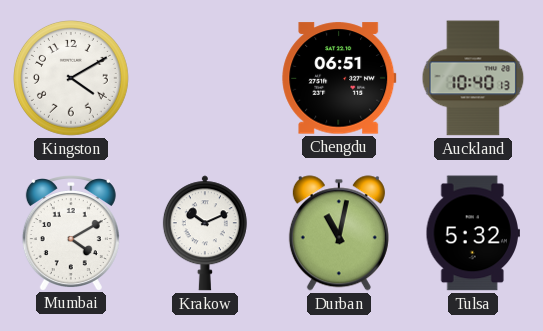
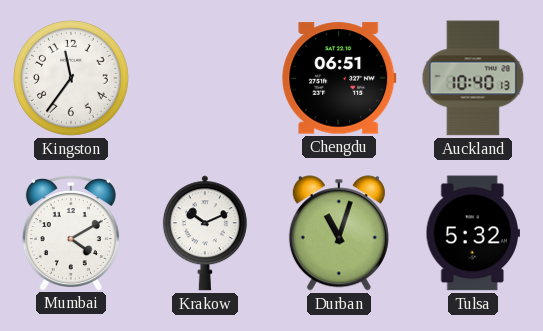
Kingston: 4:10 -> 11:36 (72, 79)
Durban: 11:02 -> 11:03 (339, 233)
